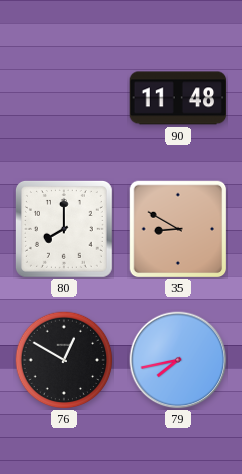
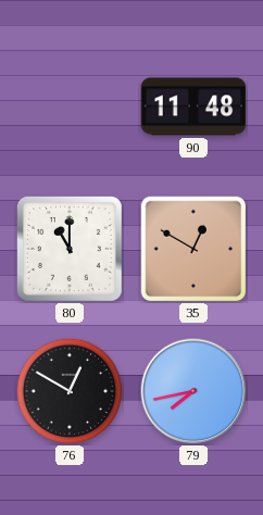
80: 8:00 -> 11:00 (70, 249)
35: 8:50 -> 12:50 (193, 249)
